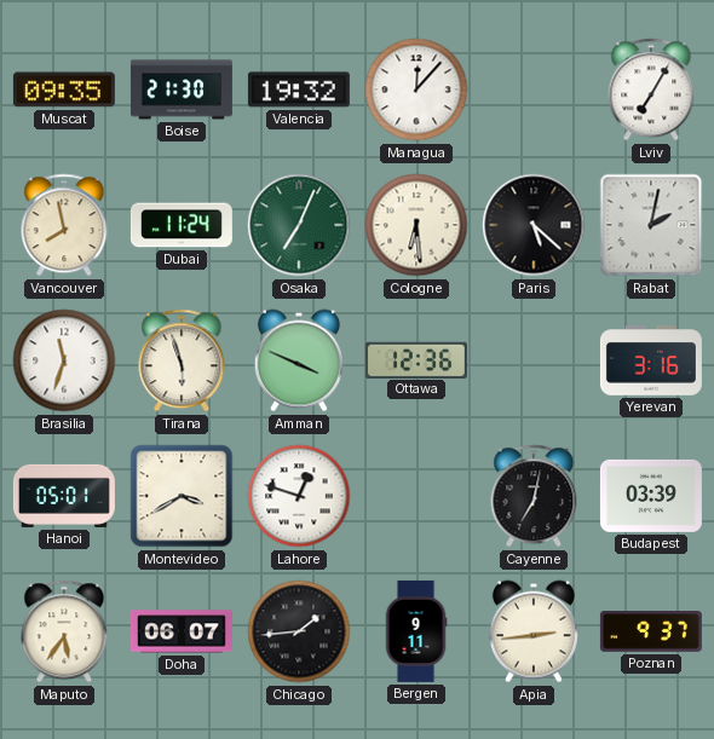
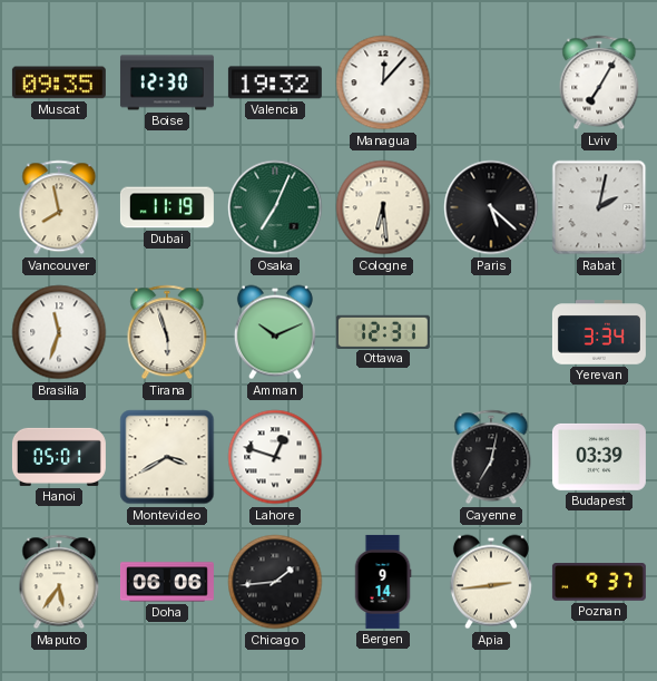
Boise: 21:30 -> 12:30 (167, 82)
Dubai: 11:24 -> 11:19 (167, 207)
Amman: 3:49 -> 10:11 (275, 332)
Ottawa: 12:36 -> 12:31 (383, 331)
Yerevan: 3:16 -> 3:34 (599, 332)
Doha: 06:07 -> 06:06 (167, 582)
Bergen: 9:11 -> 9:14 (383, 582)
